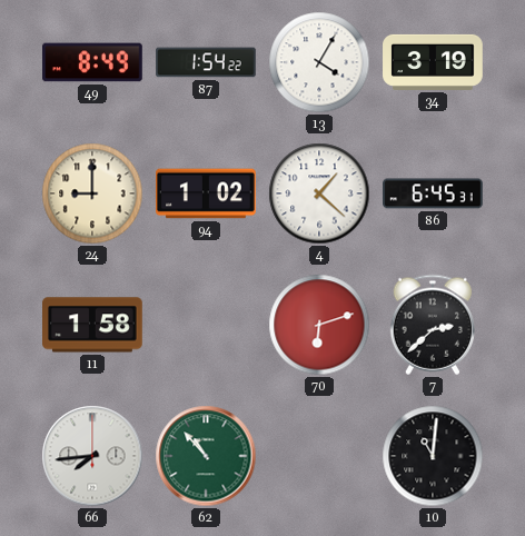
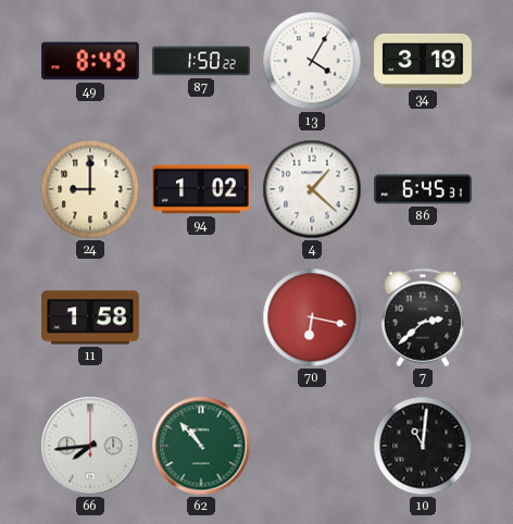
87: 1:54 -> 1:50 (201, 61)
70: 6:12 -> 6:17 (312, 317)
